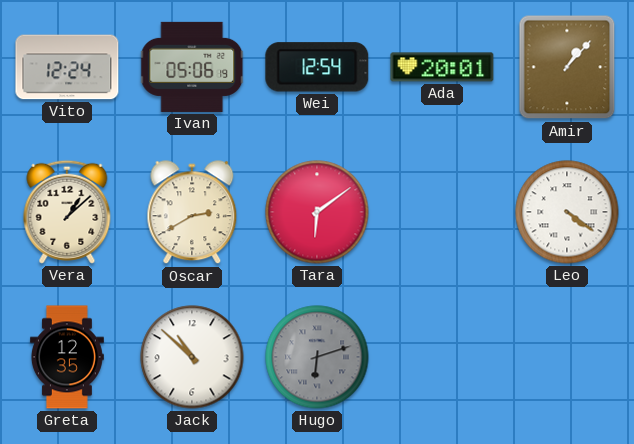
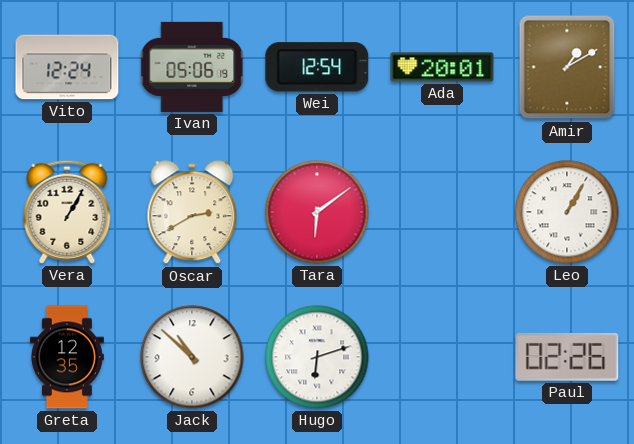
Amir: 1:07 -> 1:10 (567, 67)
Vera: 1:08 -> 1:05 (67, 212)
Leo: 4:21 -> 1:05 (567, 212)
Hugo dial: grey -> white (317, 357)
Paul: none -> 02:26 (567, 357)
